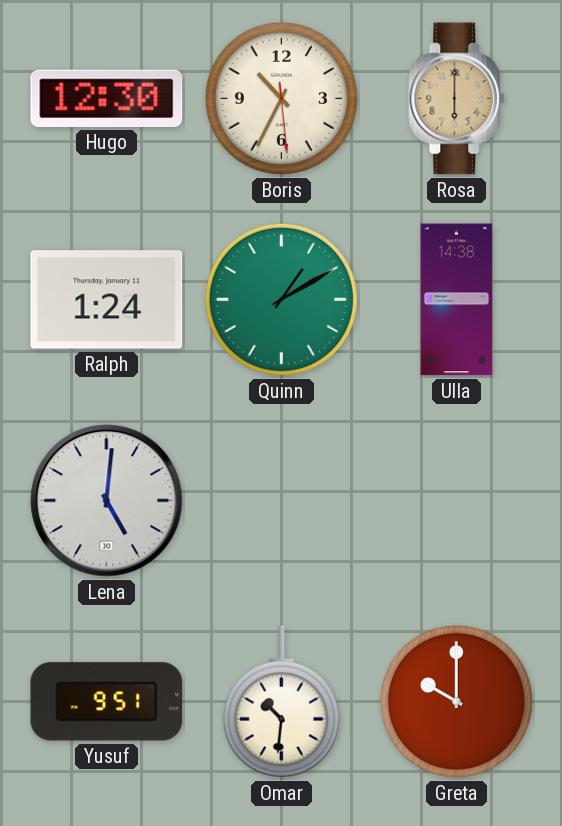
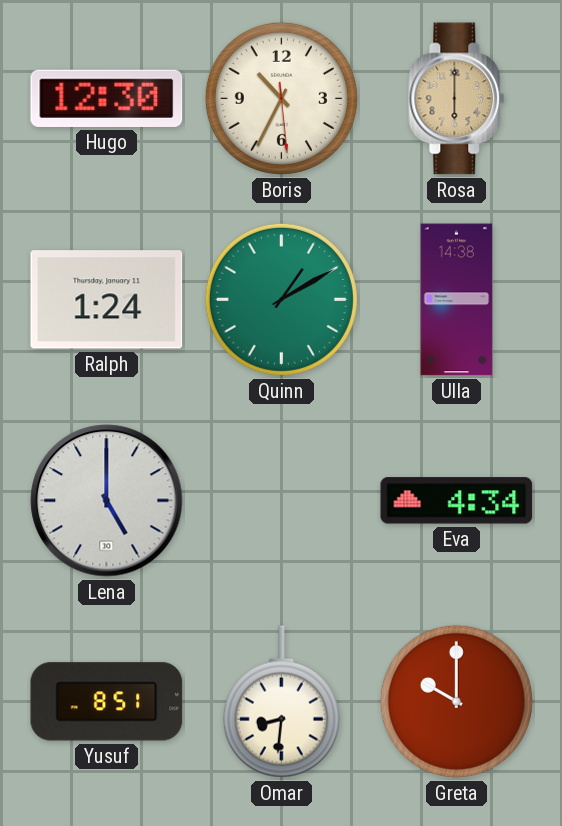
Lena: 5:01 -> 5:00 (107, 501)
Eva: none -> 4:34 (457, 501)
Yusuf: 9:51 -> 8:51 (107, 702)
Omar: 10:31 -> 8:31 (281, 702)
